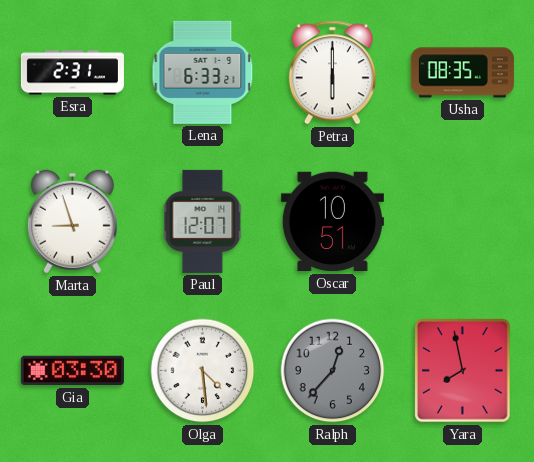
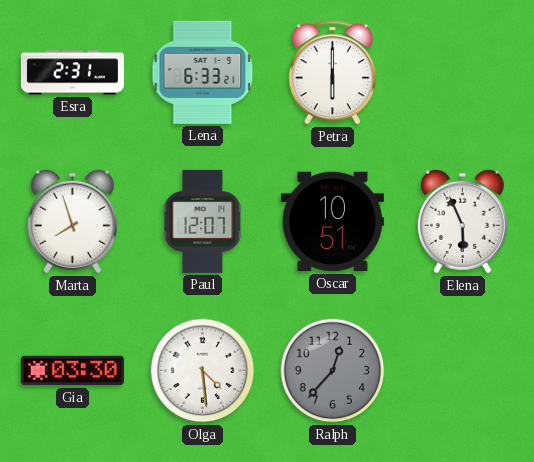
Usha: 08:35 -> none (462, 73)
Marta: 8:57 -> 7:57 (72, 222)
Elena: none -> 5:56 (462, 222)
Yara: 7:58 -> none (463, 371)
